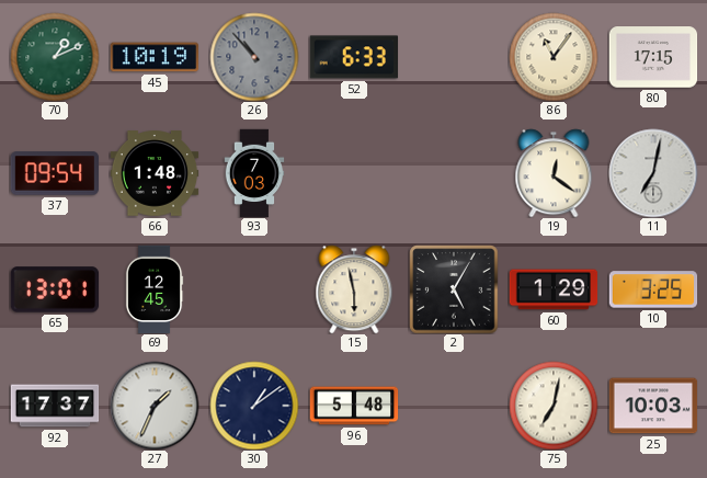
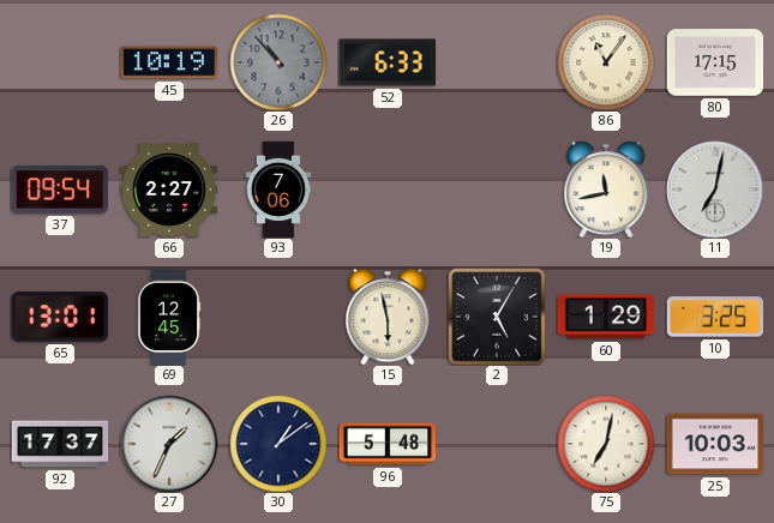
70: 1:11 -> none (55, 57)
66: 1:48 -> 2:27 (169, 190)
93: 7:03 -> 7:06 (278, 190)
19: 12:21 -> 11:43 (606, 190)
